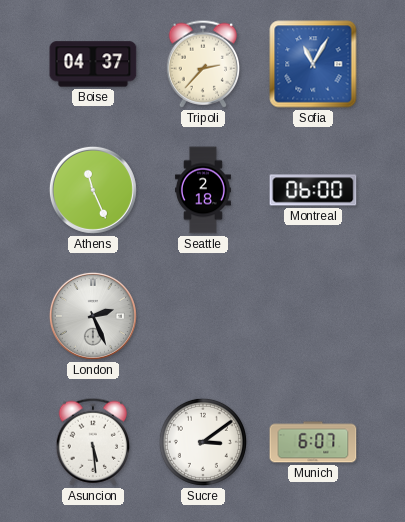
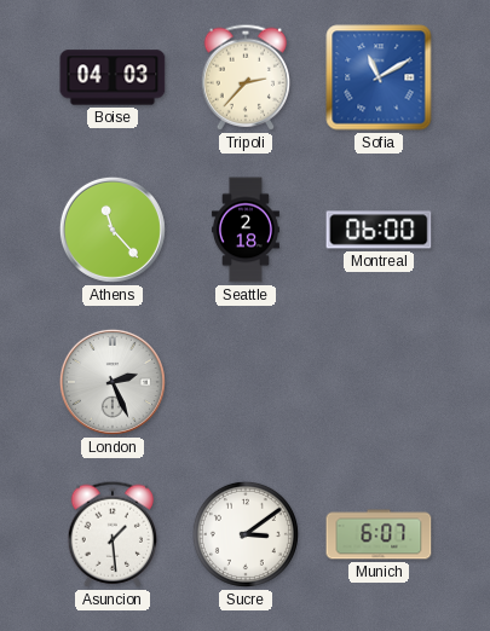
Boise: 04:37 -> 04:03 (113, 77)
Sofia: 11:05 -> 11:10 (379, 77)
Athens: 11:26 -> 11:23 (113, 230)
Asuncion: 5:29 -> 1:29 (113, 534)
